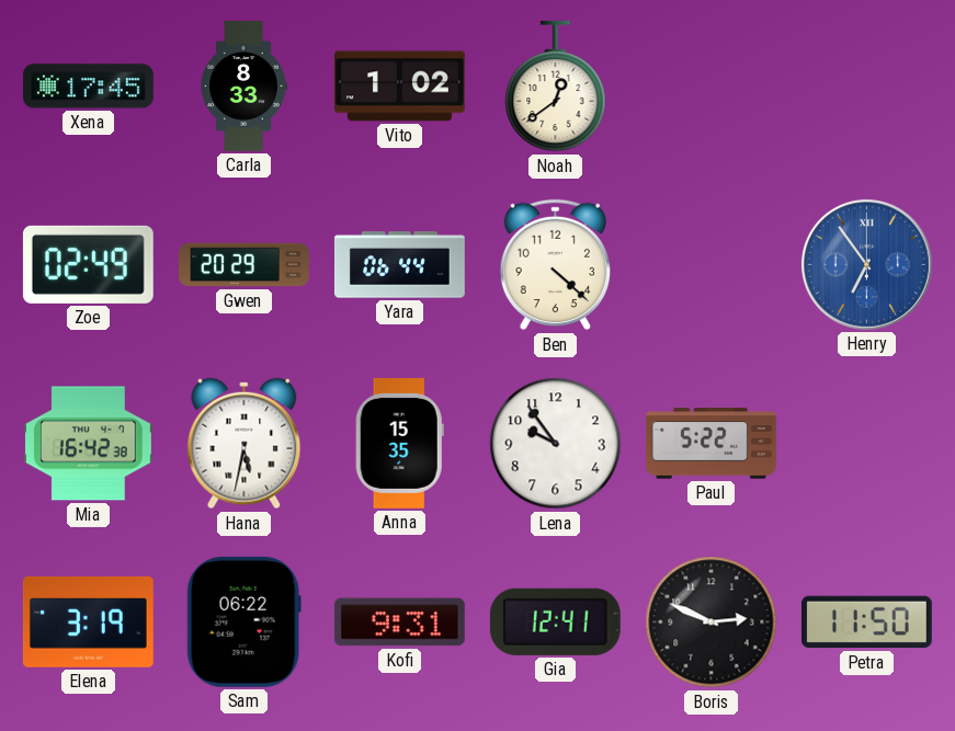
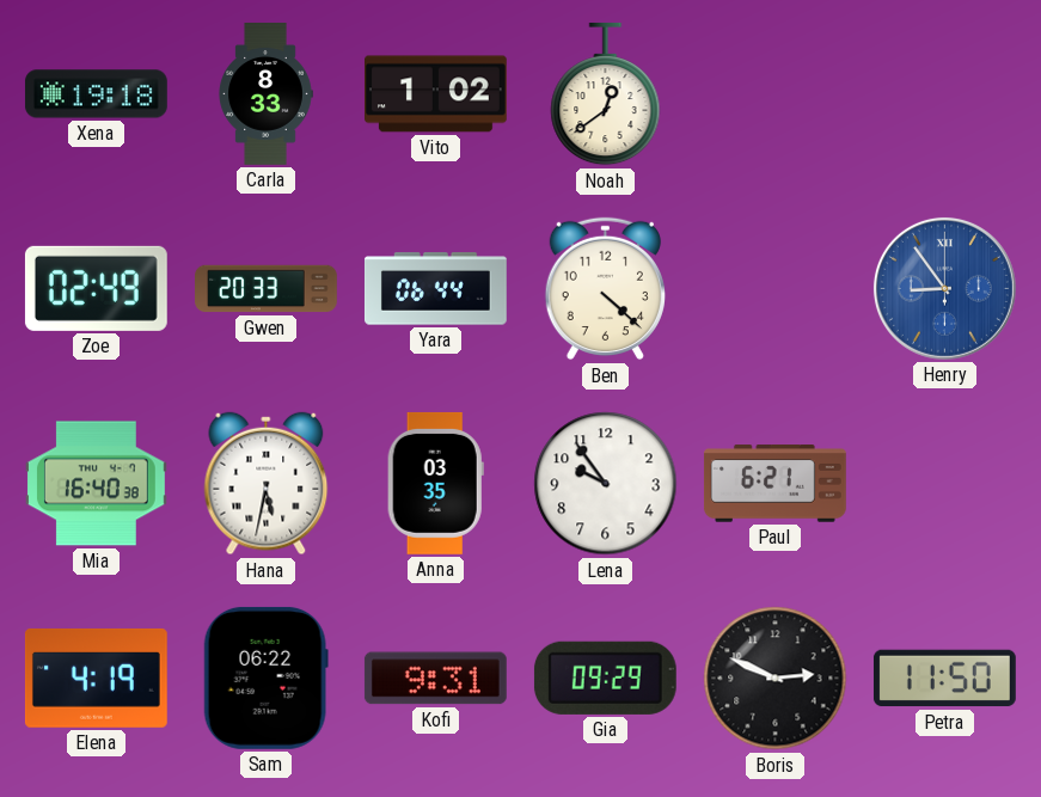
Xena: 17:45 -> 19:18 (96, 94)
Gwen: 20:29 -> 20:33 (267, 289)
Henry: 6:54 -> 8:54 (944, 288)
Mia: 16:42 -> 16:40 (96, 484)
Anna: 15:35 -> 03:35 (435, 483)
Paul: 5:22 -> 6:21 (776, 484)
Elena: 3:19 -> 4:19 (96, 678)
Gia: 12:41 -> 09:29 (605, 678)
